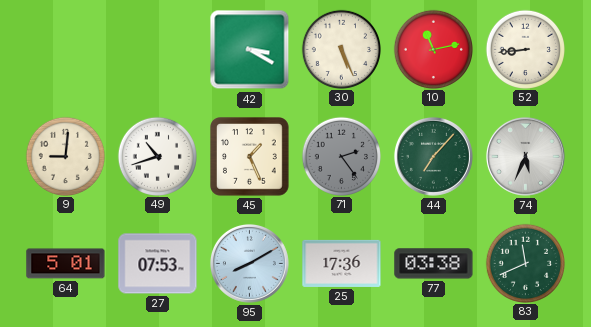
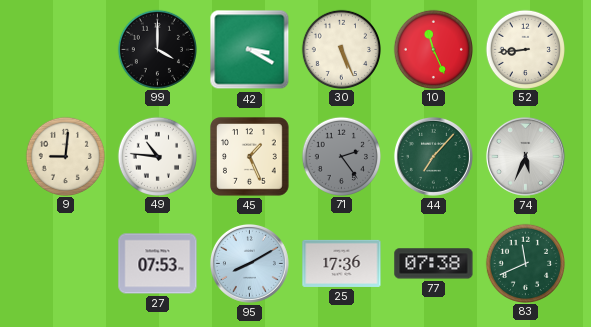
99: none -> 4:00 (157, 49)
10: 11:13 -> 11:26 (433, 49)
49: 10:42 -> 10:46 (157, 156)
64: 5:01 -> none (66, 264)
77: 03:38 -> 07:38 (434, 264)
